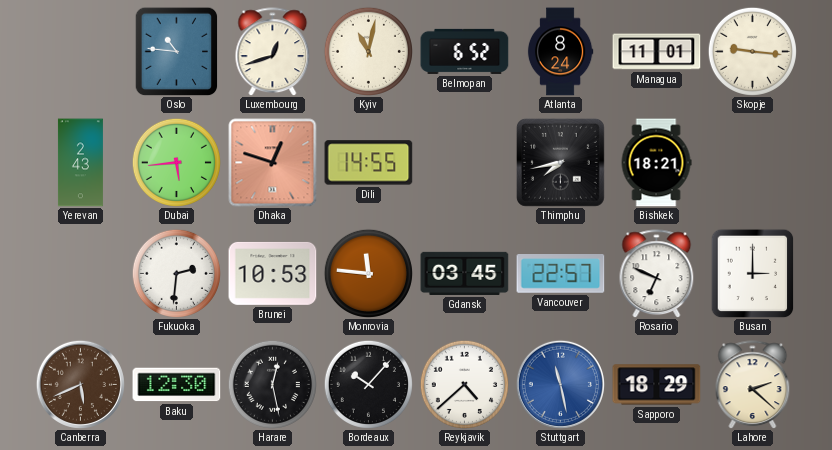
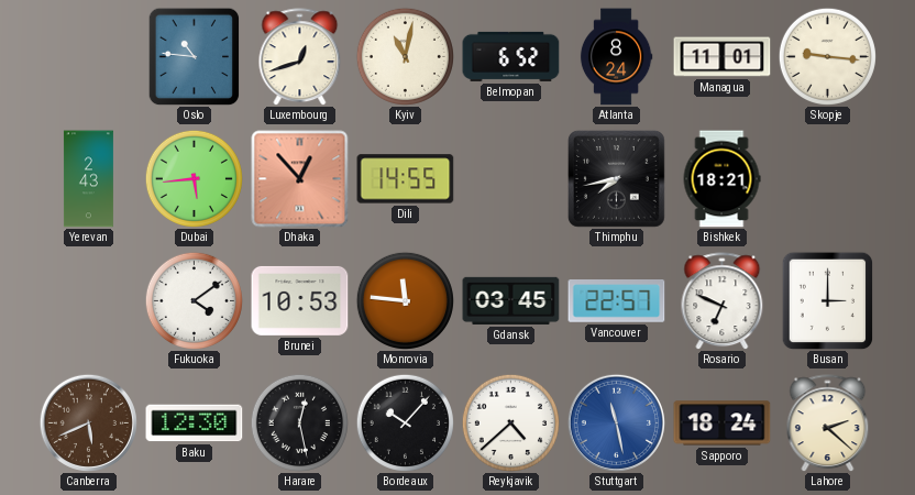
Dhaka: 12:48 -> 12:53 (300, 179)
Fukuoka: 2:31 -> 4:09 (194, 300)
Sapporo: 18:29 -> 18:24 (723, 424)
